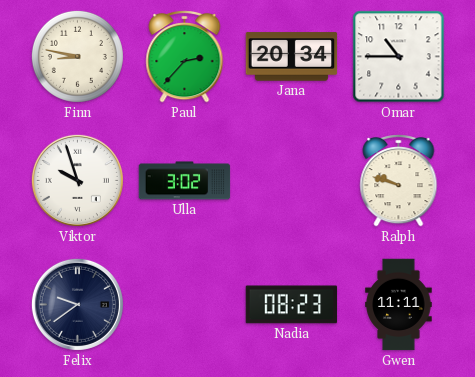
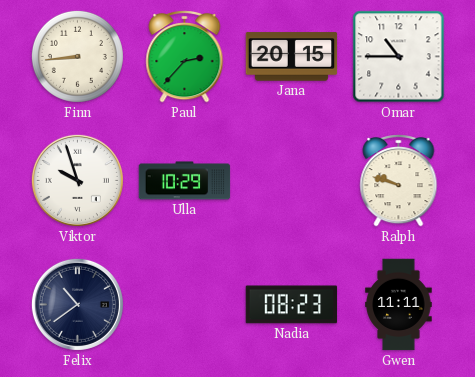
Finn: 8:47 -> 8:44 (77, 56)
Jana: 20:34 -> 20:15 (292, 57)
Ulla: 3:02 -> 10:29 (185, 181)
Felix: 9:39 -> 10:39 (77, 304)
